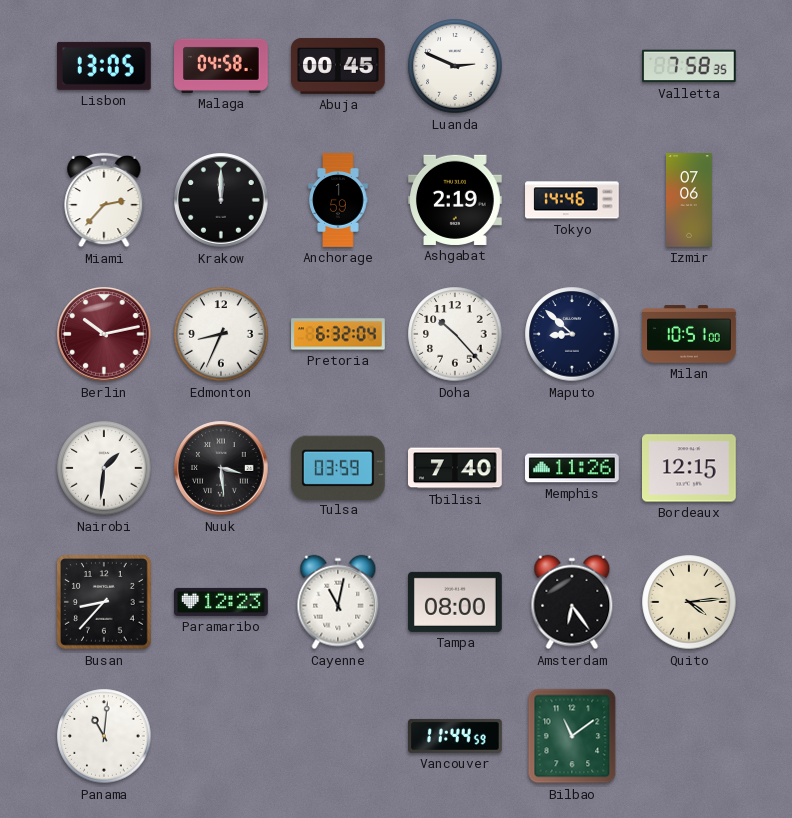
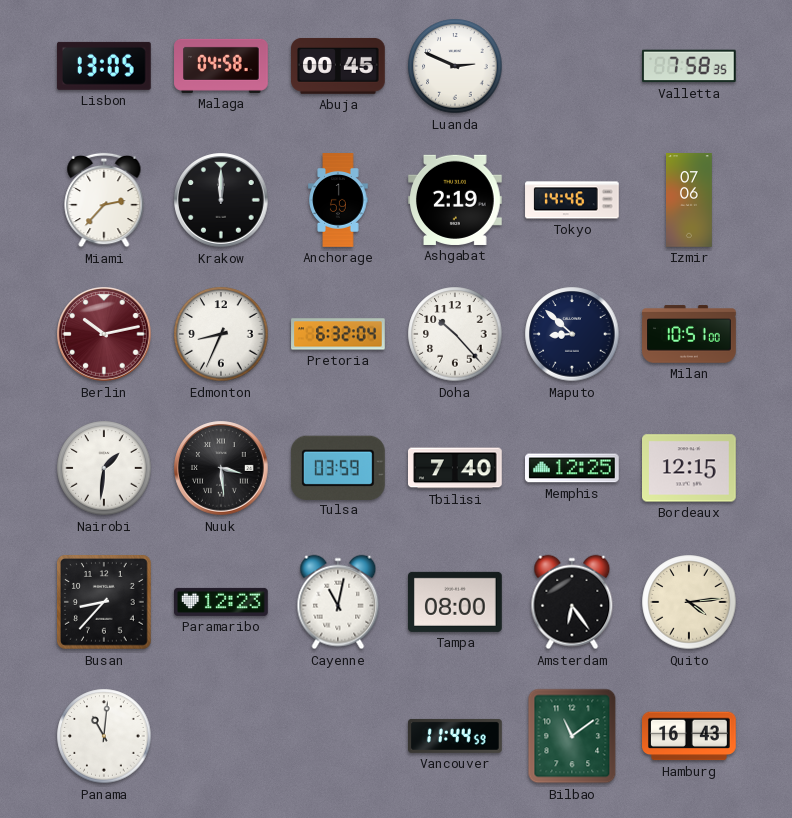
Memphis: 11:26 -> 12:25 (573, 468)
Hamburg: none -> 16:43 (690, 736)
